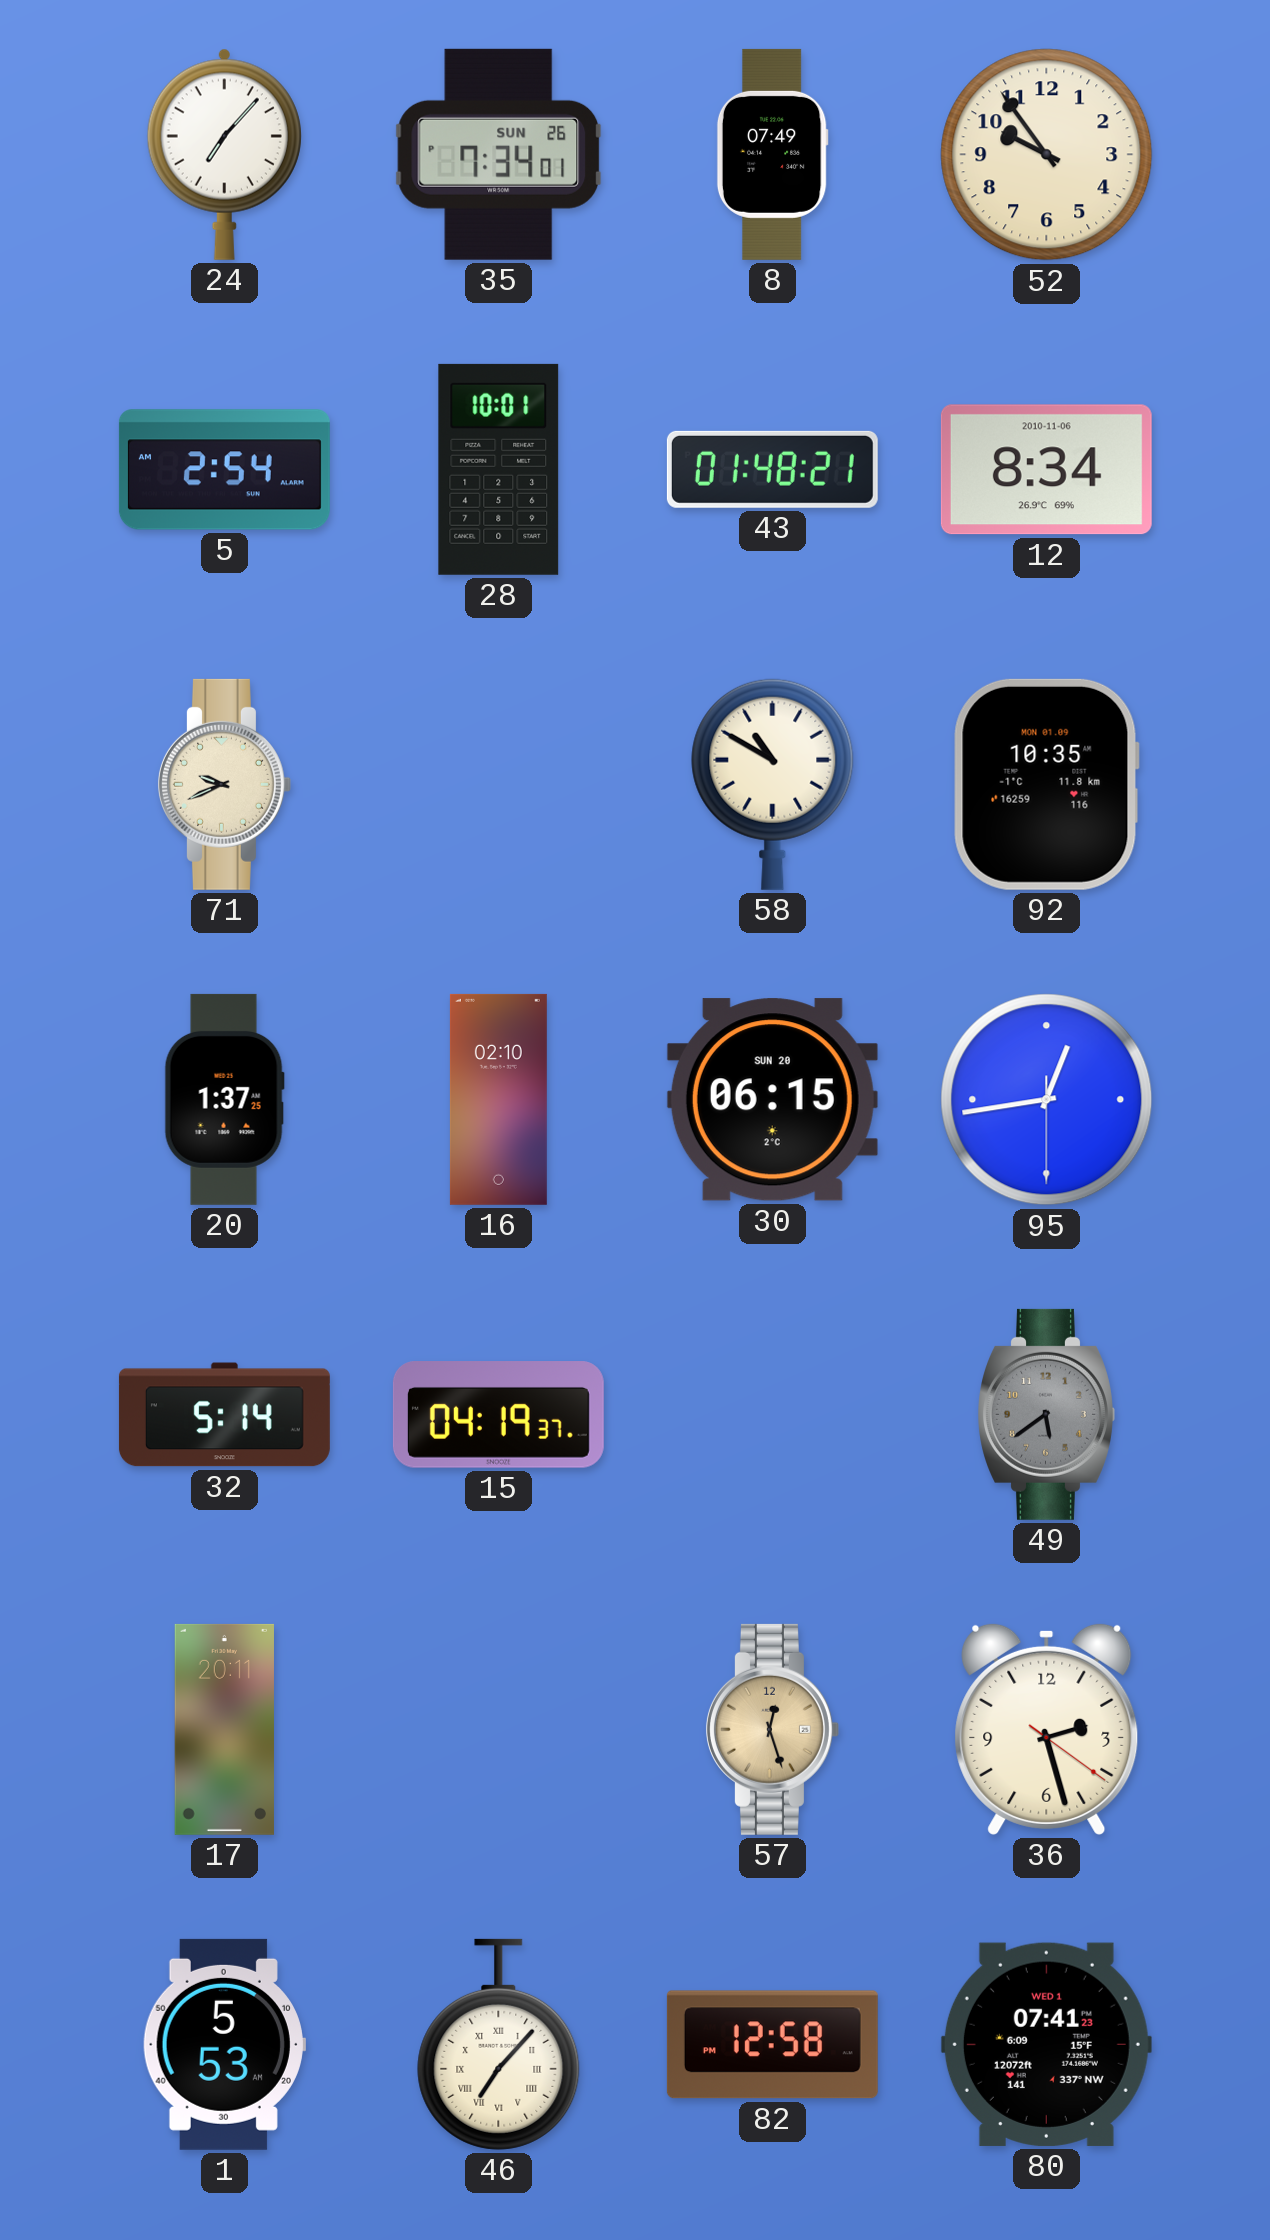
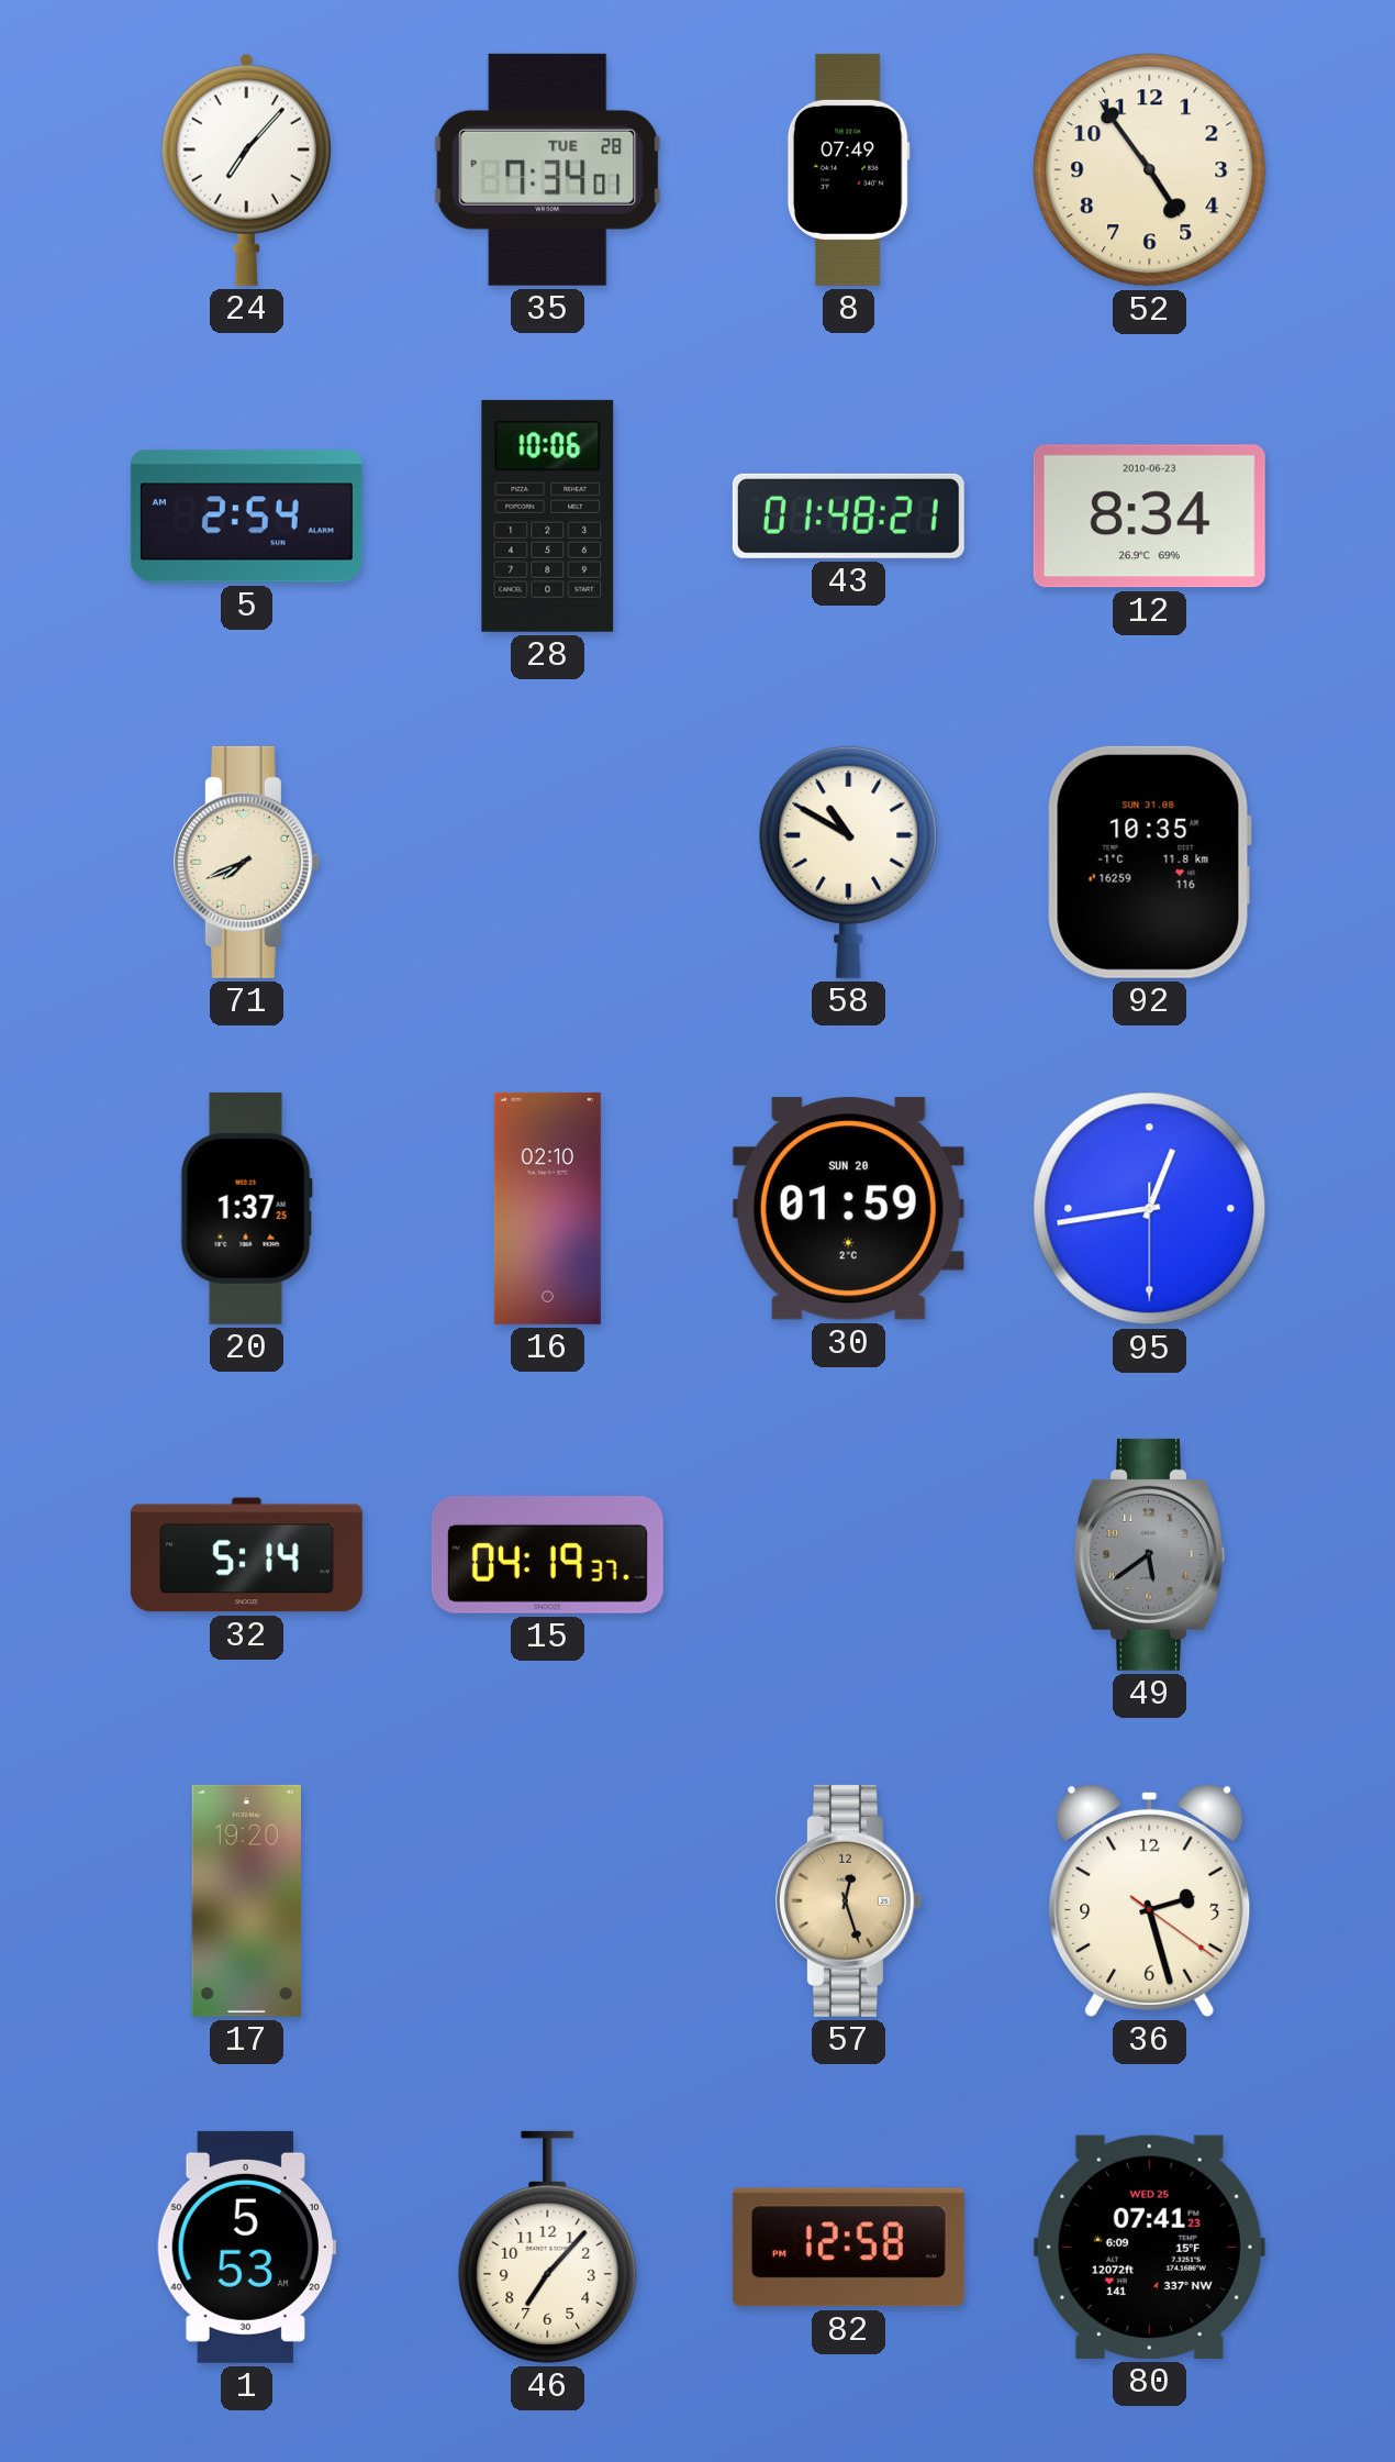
35 date: SUN 26 -> TUE 28 (548, 169)
52: 9:54 -> 4:54 (1150, 170)
28: 10:01 -> 10:06 (548, 515)
12 date: 2010-11-06 -> 2010-06-23 (1149, 517)
71: 9:41 -> 7:41 (246, 862)
92 date: MON 01.09 -> SUN 31.08 (1149, 862)
30: 06:15 -> 01:59 (848, 1209)
17: 20:11 -> 19:20 (246, 1900)
46 numerals: Roman -> Arabic (548, 2247)
80 date: WED 1 -> WED 25 (1149, 2247)
